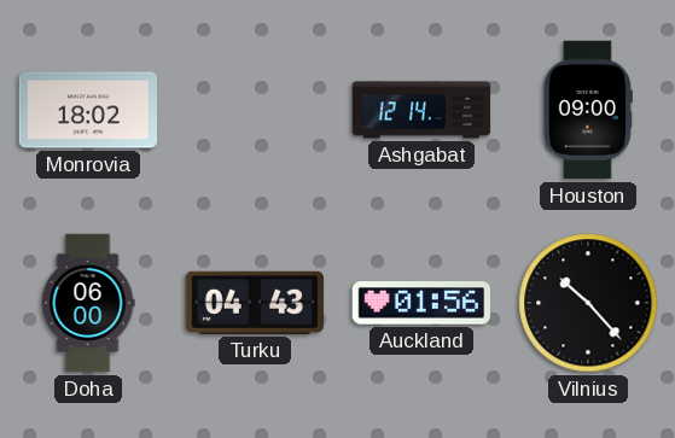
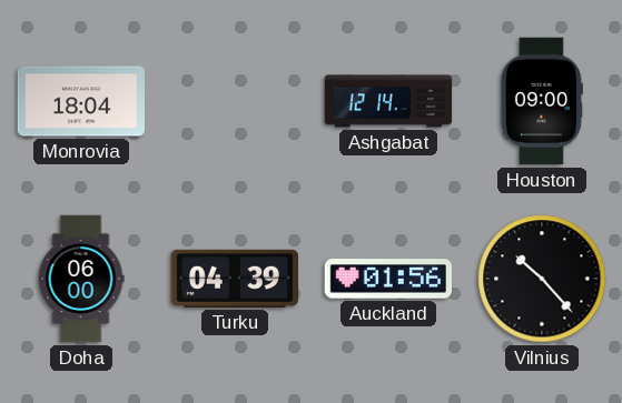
Monrovia: 18:02 -> 18:04 (81, 101)
Turku: 04:43 -> 04:39 (234, 279)
